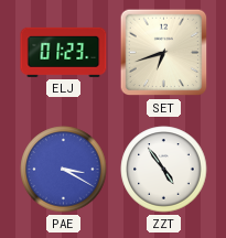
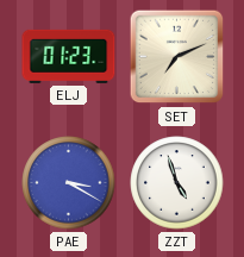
SET: 6:42 -> 7:11 (177, 57)
ZZT: 4:54 -> 4:57 (177, 183)
